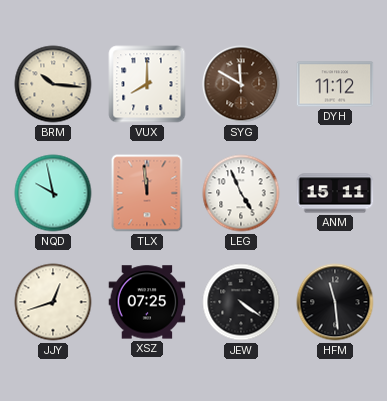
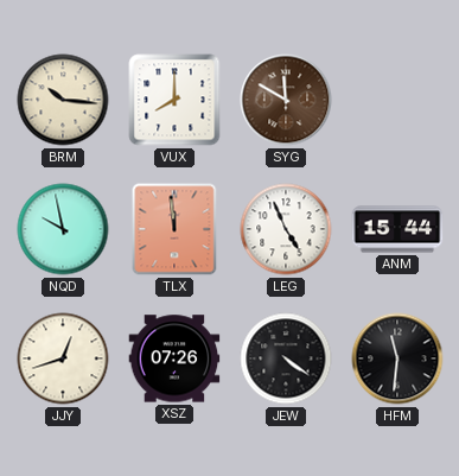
DYH: 11:12 -> none (335, 84)
ANM: 15:11 -> 15:44 (397, 229)
XSZ: 07:25 -> 07:26 (174, 358)
HFM: 11:29 -> 11:31 (397, 358)
